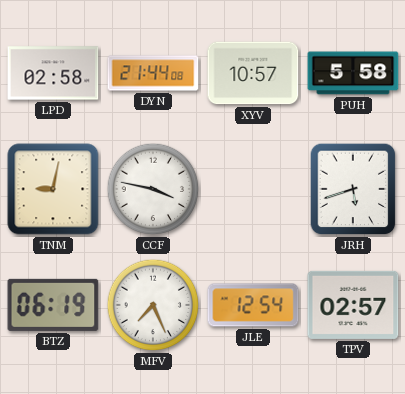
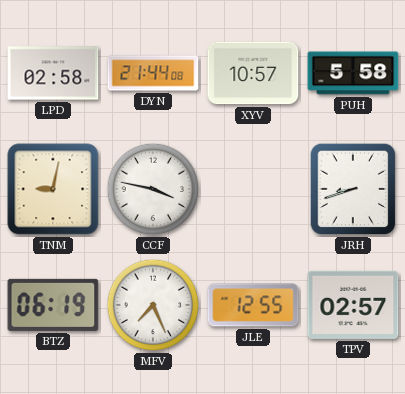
JRH: 5:42 -> 8:42 (353, 189)
JLE: 12:54 -> 12:55 (253, 305)
